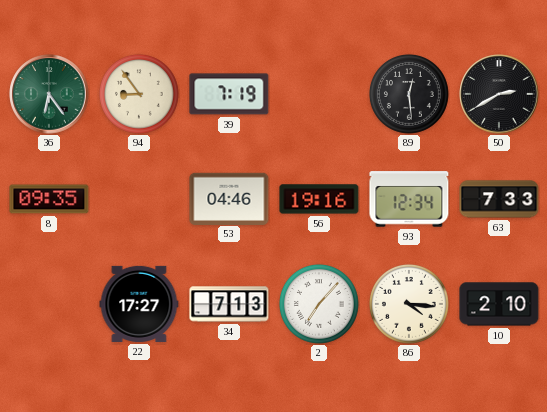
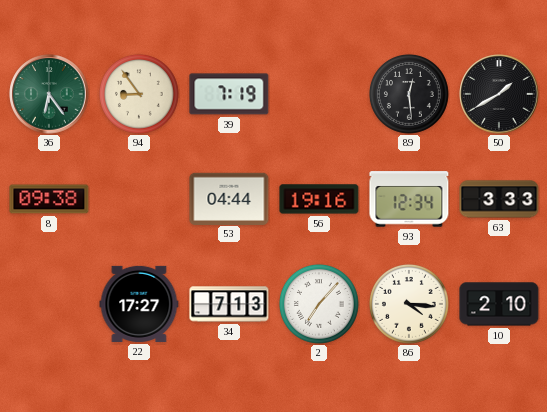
50: 2:40 -> 1:40 (499, 94)
8: 09:35 -> 09:38 (49, 199)
53: 04:46 -> 04:44 (229, 198)
63: 7:33 -> 3:33 (499, 199)
